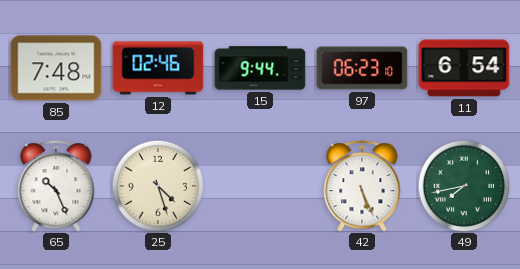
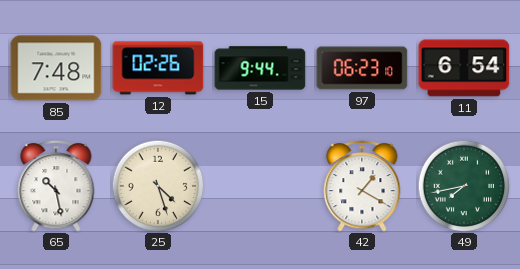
12: 02:46 -> 02:26 (158, 68)
65: 10:26 -> 10:28 (56, 186)
42: 5:26 -> 1:20 (362, 186)
